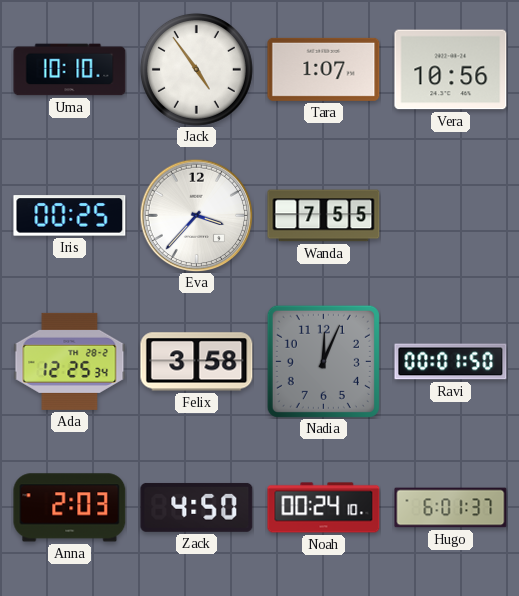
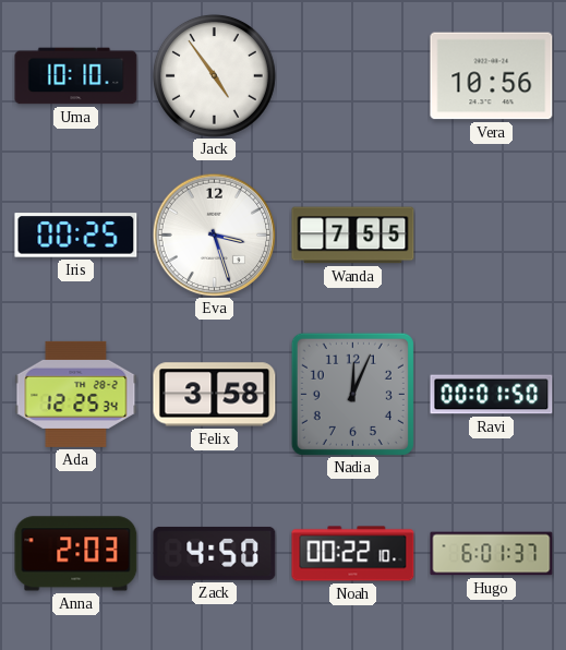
Tara: 1:07 -> none (324, 69)
Eva: 3:37 -> 3:27 (214, 234)
Noah: 00:24 -> 00:22 (353, 554)
